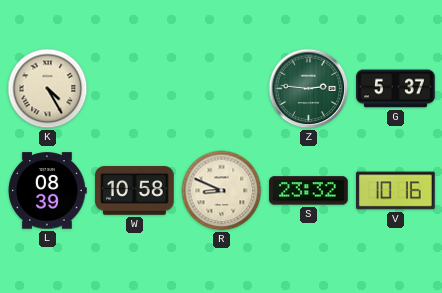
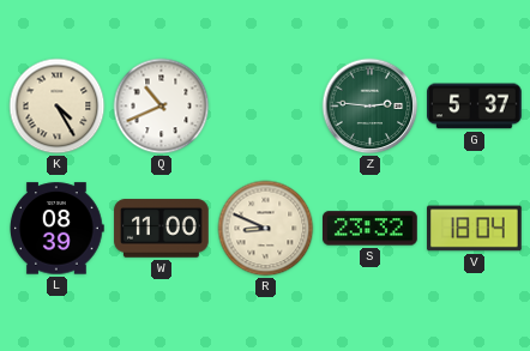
Q: none -> 10:41 (162, 107)
W: 10:58 -> 11:00 (162, 229)
V: 10:16 -> 18:04 (475, 229)
